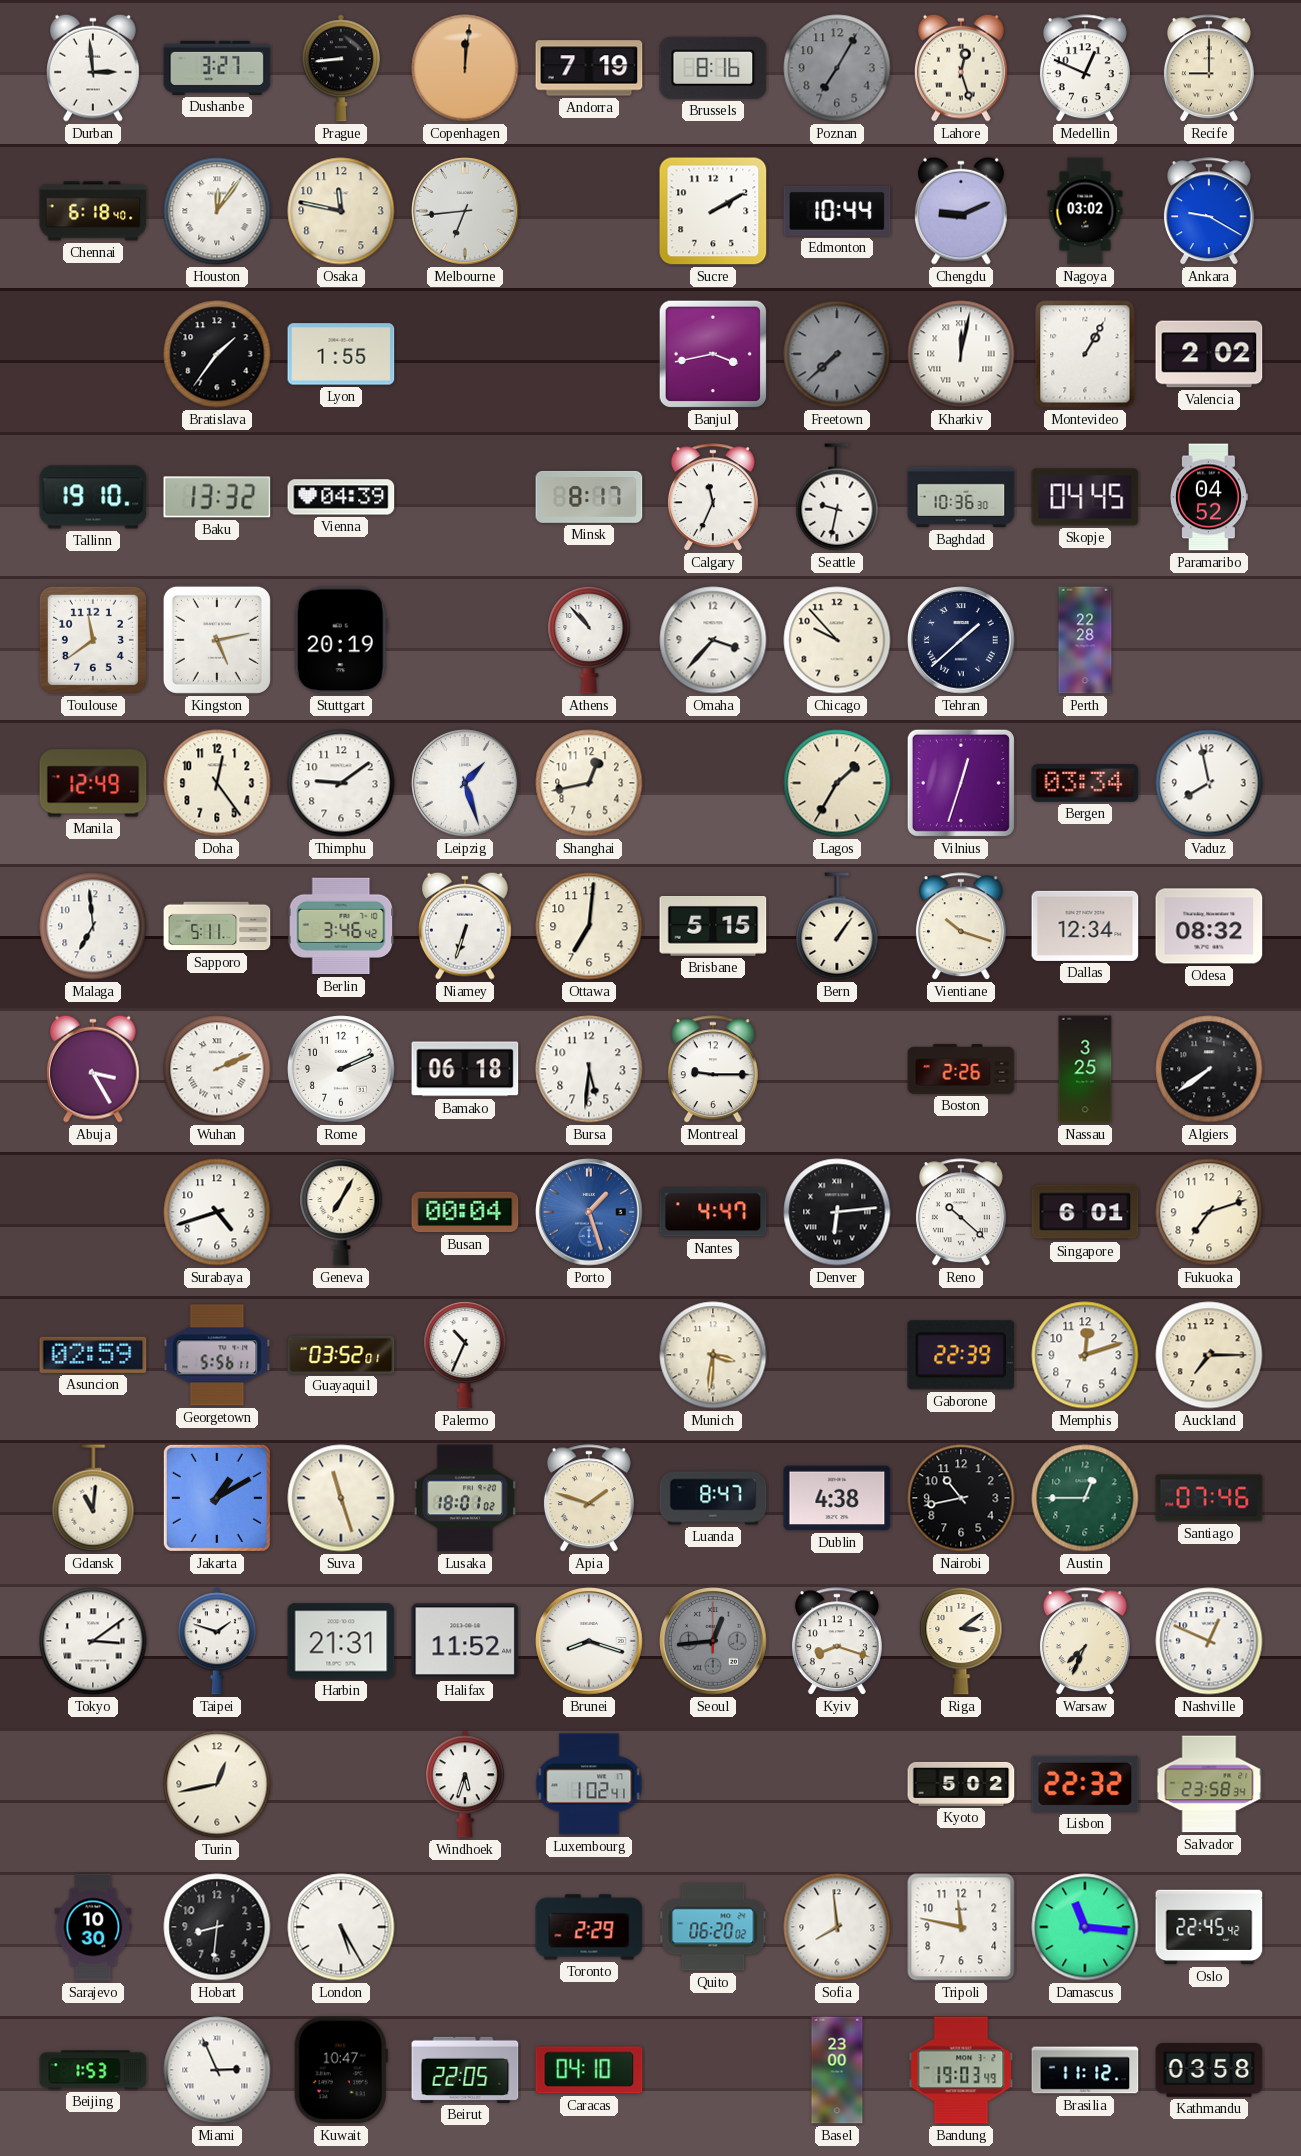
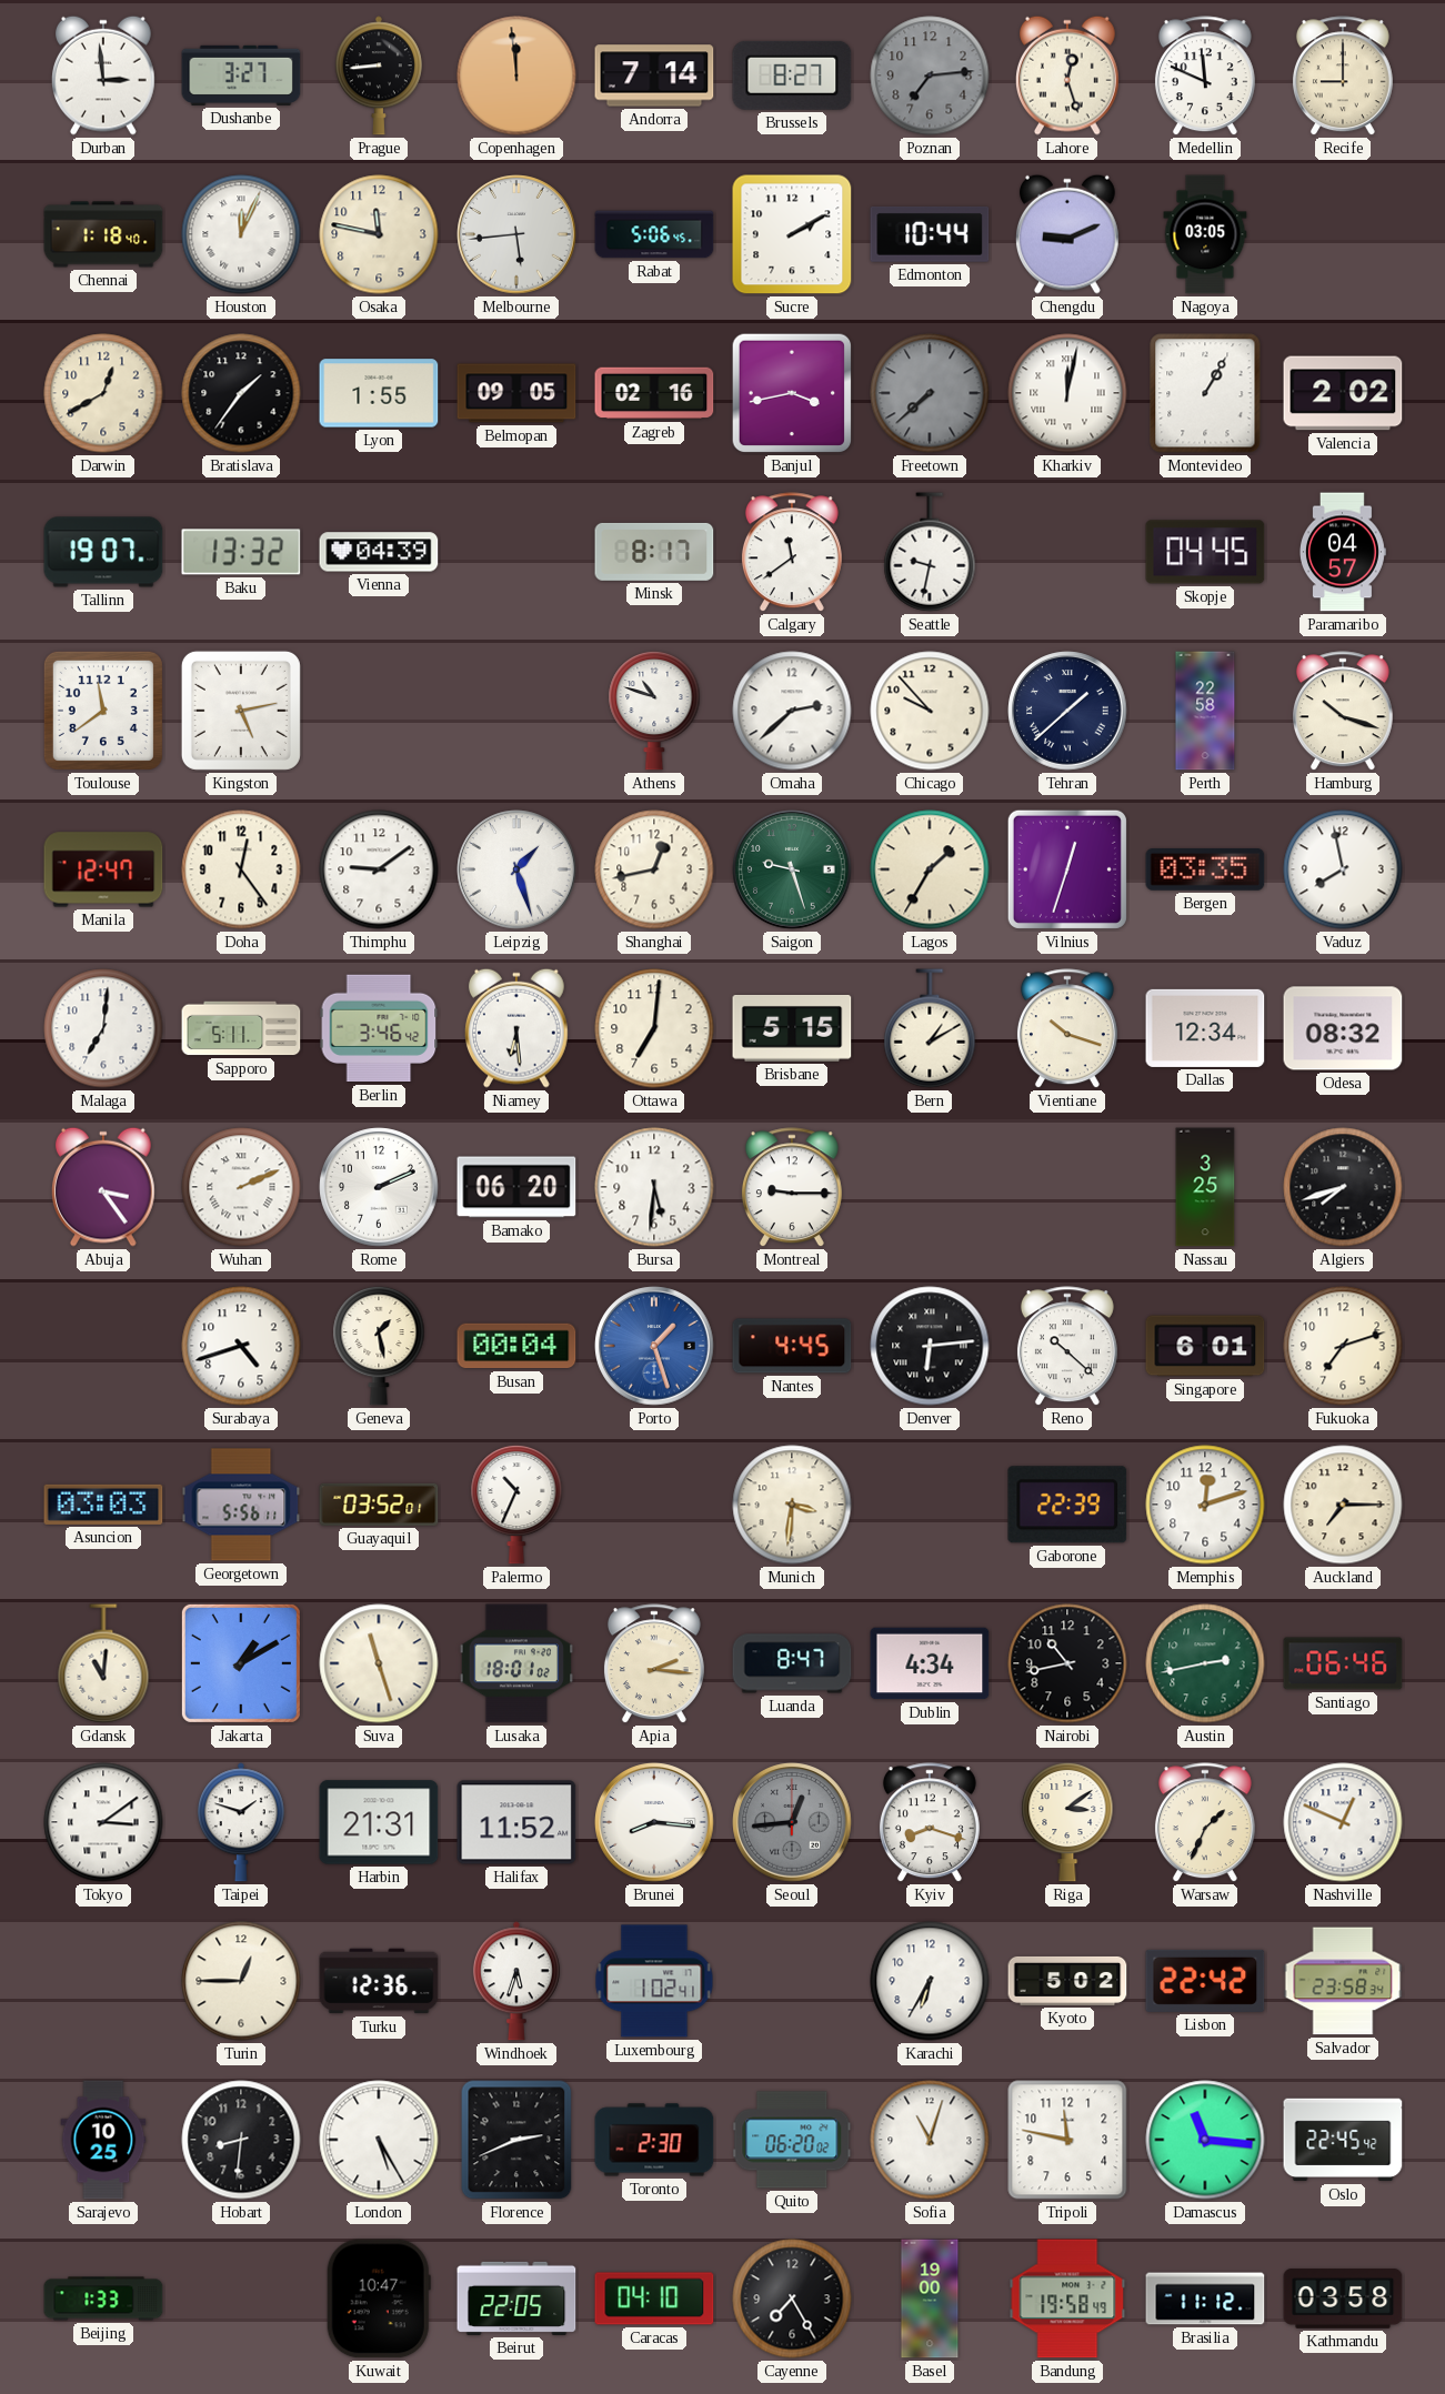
Copenhagen: 12:01 -> 11:59 (516, 76)
Andorra: 7:19 -> 7:14 (654, 76)
Brussels: 8:16 -> 8:27 (792, 76)
Poznan: 7:05 -> 7:14 (930, 76)
Medellin: 12:49 -> 11:49 (1205, 77)
Chennai: 6:18 -> 1:18 (103, 234)
Houston: 12:06 -> 12:04 (241, 234)
Melbourne: 6:44 -> 5:44 (516, 234)
Rabat: none -> 5:06 (654, 234)
Nagoya: 03:02 -> 03:05 (1205, 234)
Ankara: 9:20 -> none (1209, 212)
Darwin: none -> 12:40 (103, 393)
Belmopan: none -> 09:05 (516, 393)
Zagreb: none -> 02:16 (654, 393)
Tallinn: 19:10 -> 19:07 (103, 552)
Calgary: 11:34 -> 11:39 (792, 553)
Baghdad: 10:36 -> none (961, 497)
Paramaribo: 04:52 -> 04:57 (1342, 552)
Stuttgart: 20:19 -> none (341, 640)
Athens: 10:53 -> 10:48 (654, 711)
Omaha: 3:37 -> 2:38 (792, 711)
Perth: 22:28 -> 22:58 (1205, 711)
Hamburg: none -> 10:18 (1343, 712)
Manila: 12:49 -> 12:47 (103, 869)
Saigon: none -> 9:27 (792, 869)
Bergen: 03:34 -> 03:35 (1205, 871)
Malaga: 6:59 -> 7:01 (103, 1028)
Niamey: 6:33 -> 6:29 (518, 1028)
Bern: 1:06 -> 1:10 (930, 1028)
Abuja: 3:25 -> 3:24 (104, 1187)
Bamako: 06:18 -> 06:20 (516, 1187)
Boston: 2:26 -> none (961, 1069)
Algiers: 7:39 -> 7:42 (1343, 1187)
Geneva: 7:05 -> 1:28 (379, 1346)
Nantes: 4:47 -> 4:45 (792, 1346)
Asuncion: 02:59 -> 03:03 (103, 1505)
Apia: 1:48 -> 2:16 (654, 1664)
Dublin: 4:38 -> 4:34 (930, 1663)
Austin: 12:45 -> 2:43 (1205, 1663)
Santiago: 07:46 -> 06:46 (1343, 1663)
Brunei: 8:18 -> 8:16 (654, 1822)
Warsaw: 7:34 -> 1:34 (1205, 1823)
Turin: 12:43 -> 12:45 (241, 1981)
Turku: none -> 12:36 (379, 1981)
Karachi: none -> 6:35 (930, 1981)
Lisbon: 22:32 -> 22:42 (1205, 1981)
Sarajevo: 10:30 -> 10:25 (103, 2140)
Florence: none -> 2:41 (516, 2140)
Toronto: 2:29 -> 2:30 (654, 2140)
Sofia: 7:59 -> 11:03 (930, 2140)
Beijing: 1:53 -> 1:33 (103, 2299)
Miami: 2:56 -> none (217, 2070)
Cayenne: none -> 7:25 (792, 2299)
Basel: 23:00 -> 19:00 (930, 2299)
Bandung: 19:03 -> 19:58 (1067, 2299)
